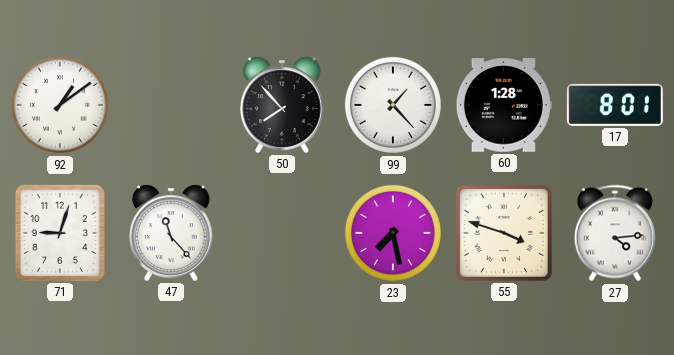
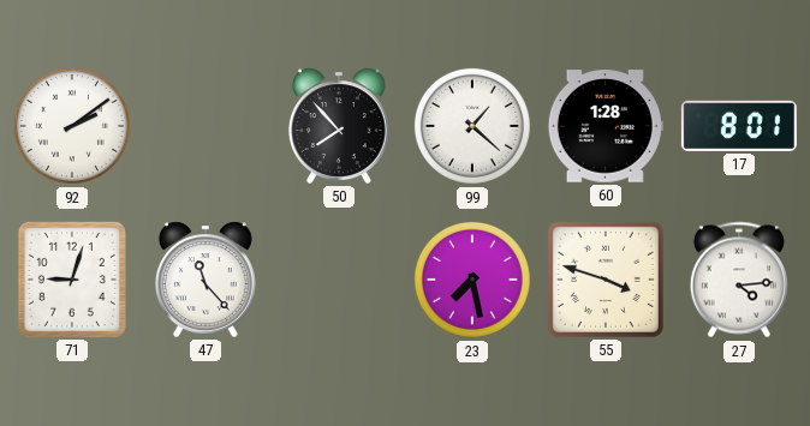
92: 1:09 -> 2:09 (72, 126)
99: 1:23 -> 1:22 (472, 126)
